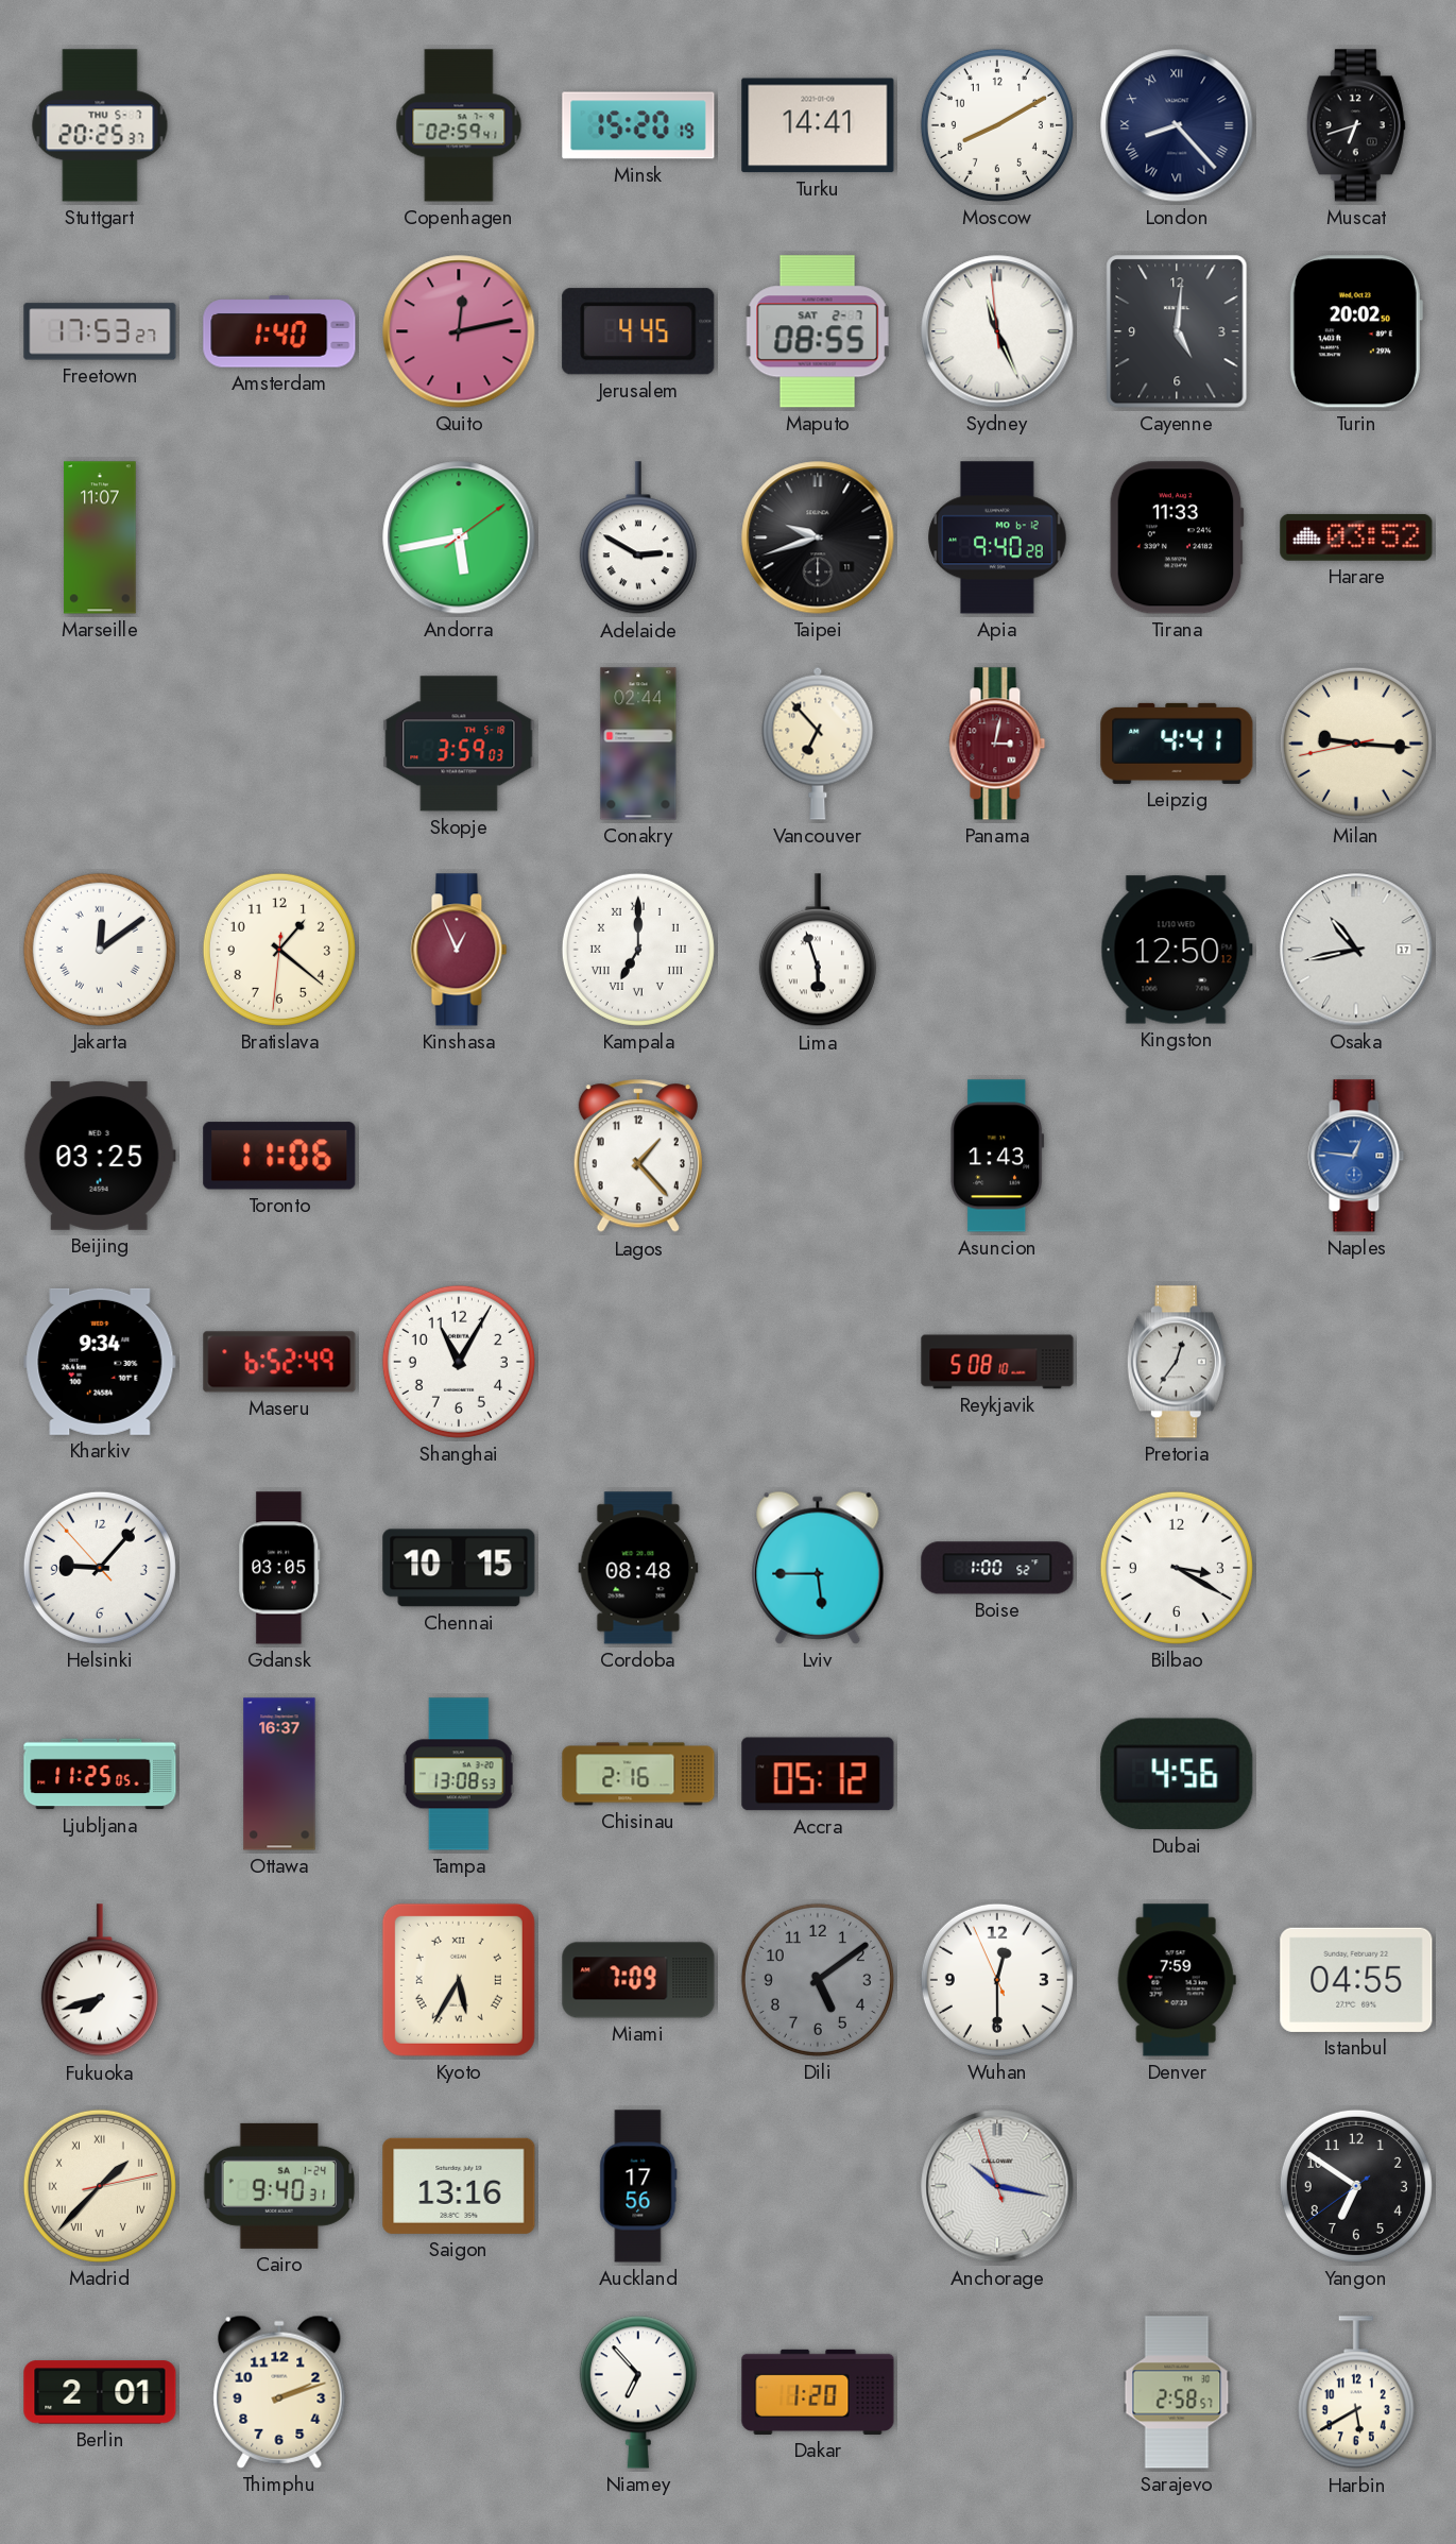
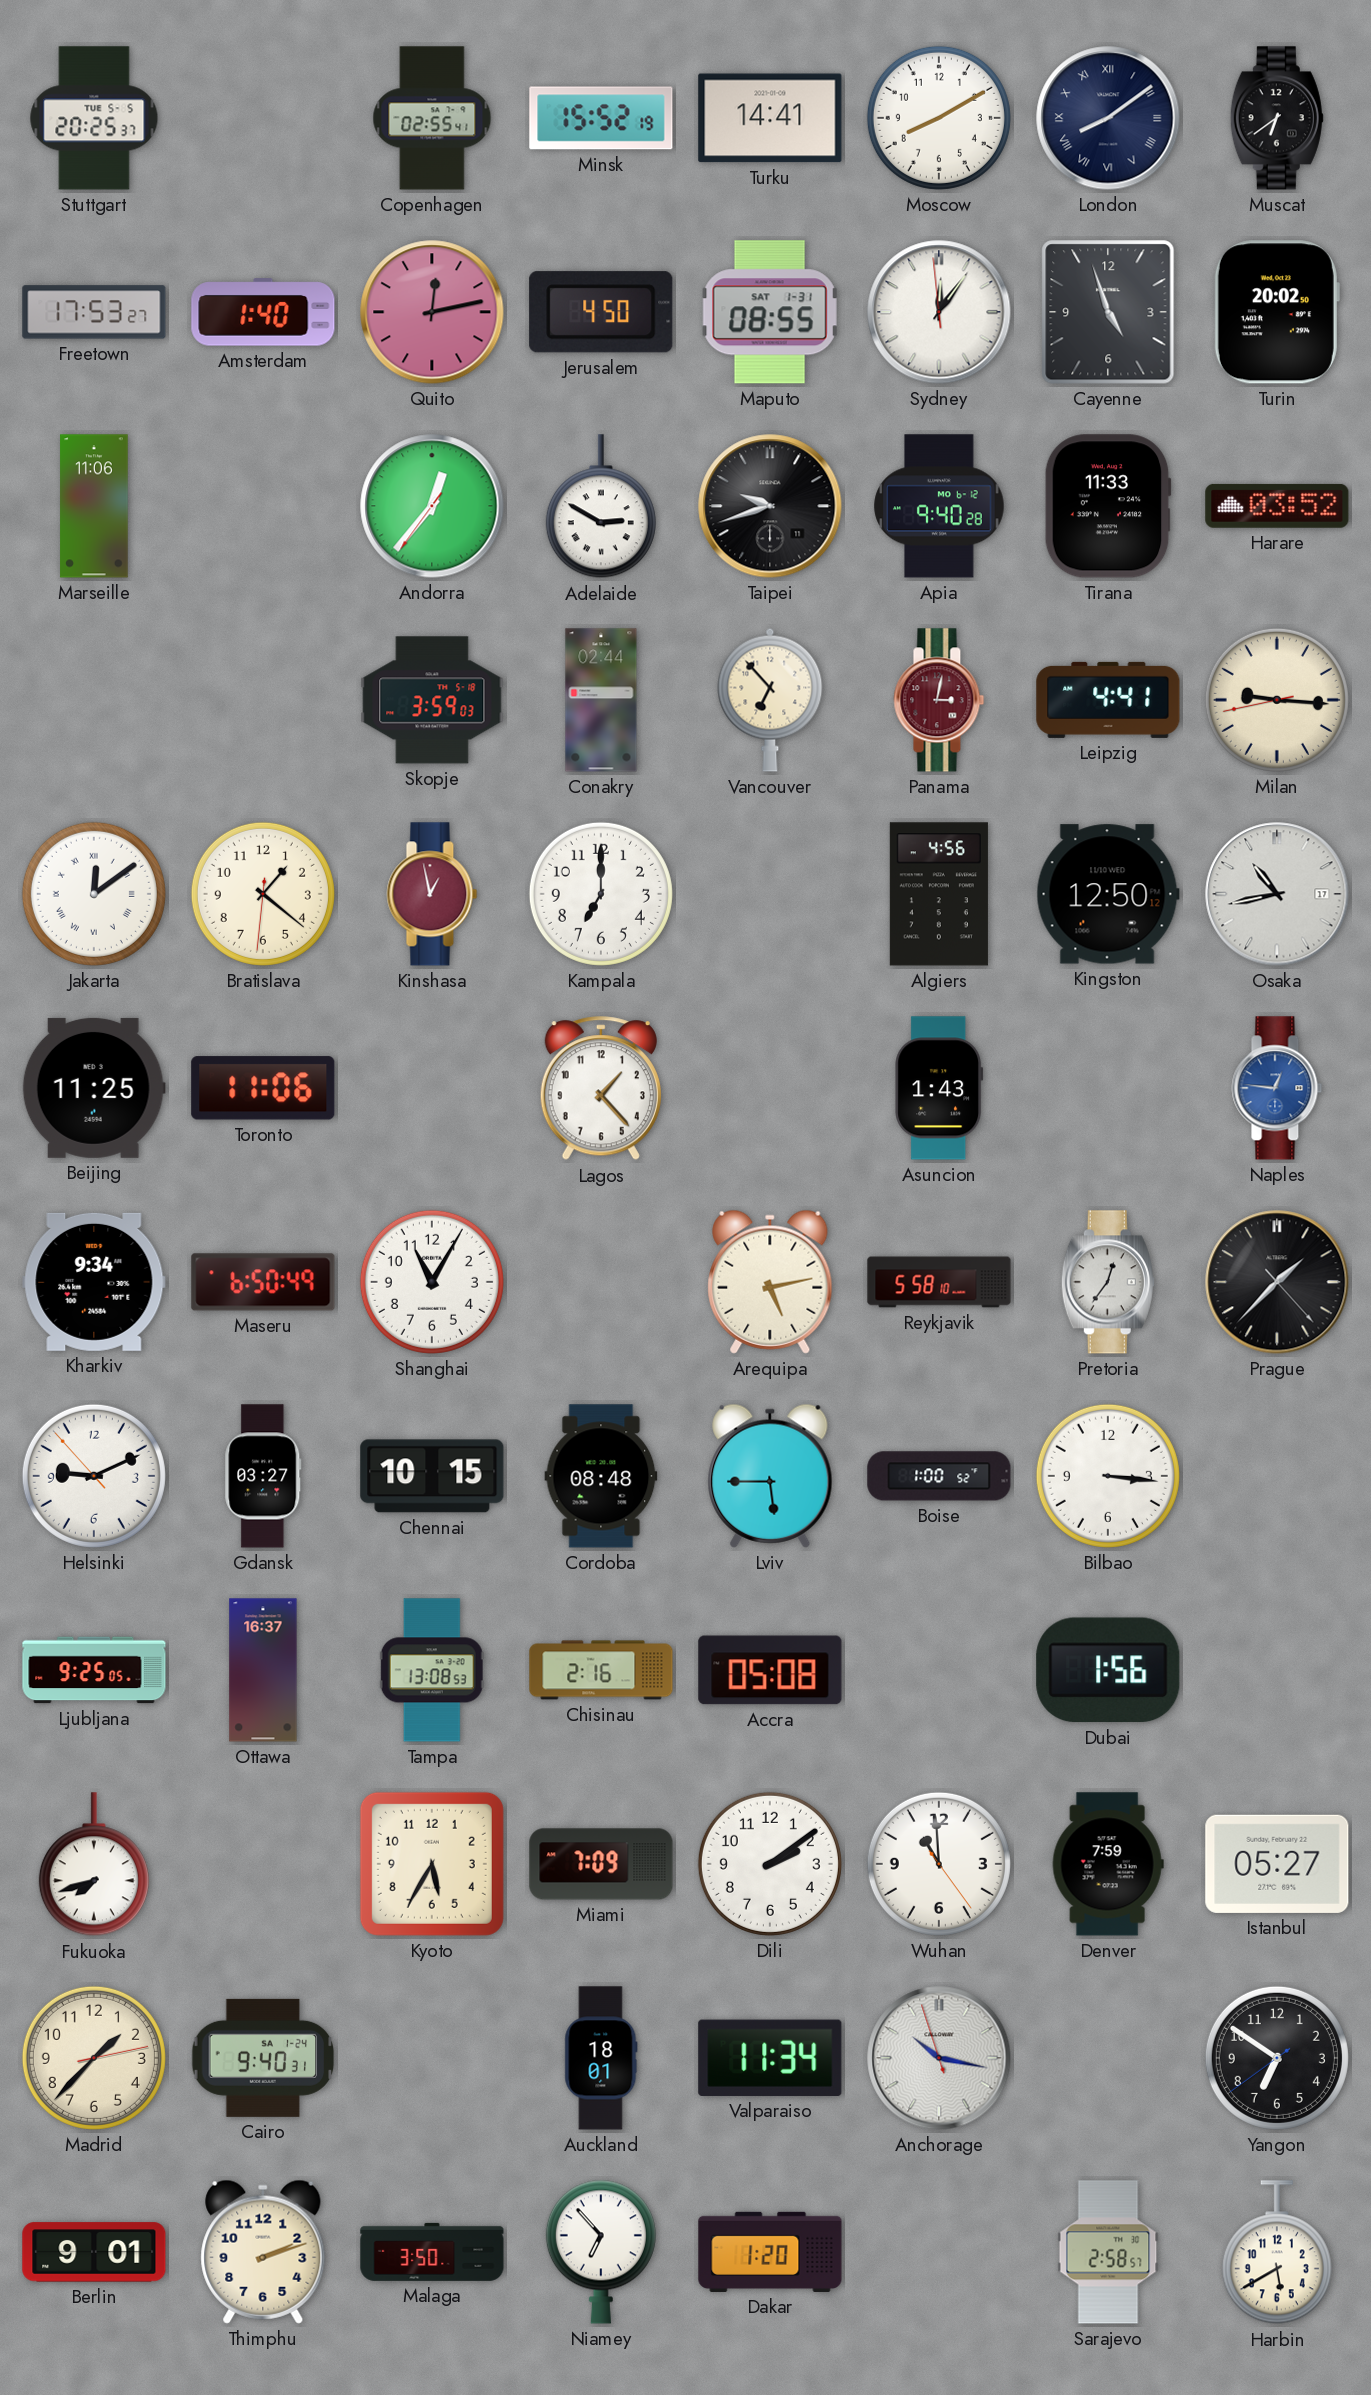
Stuttgart date: THU 5-7 -> TUE 5-5 (94, 118)
Copenhagen: 02:59 -> 02:55 (432, 118)
Minsk: 15:20 -> 15:52 (601, 118)
London: 8:23 -> 8:09 (1108, 118)
Muscat: 6:42 -> 6:39 (1277, 118)
Jerusalem: 4:45 -> 4:50 (601, 312)
Maputo date: SAT 2-7 -> SAT 1-31 (770, 312)
Sydney: 11:25 -> 12:05 (939, 312)
Cayenne: 5:01 -> 4:57 (1108, 312)
Marseille: 11:07 -> 11:06 (94, 506)
Andorra: 5:43 -> 12:36 (432, 506)
Kinshasa: 12:56 -> 12:58 (432, 894)
Kampala numerals: Roman -> Arabic (601, 894)
Lima: 5:57 -> none (818, 951)
Algiers: none -> 4:56 (939, 894)
Beijing: 03:25 -> 11:25 (94, 1088)
Maseru: 6:52 -> 6:50 (263, 1282)
Arequipa: none -> 5:13 (770, 1282)
Reykjavik: 5:08 -> 5:58 (939, 1282)
Prague: none -> 1:37 (1277, 1282)
Helsinki: 9:06 -> 9:10 (94, 1476)
Gdansk: 03:05 -> 03:27 (263, 1476)
Bilbao: 3:20 -> 3:16 (1108, 1476)
Ljubljana: 11:25 -> 9:25 (94, 1670)
Accra: 05:12 -> 05:08 (770, 1670)
Dubai: 4:56 -> 1:56 (1108, 1670)
Kyoto numerals: Roman -> Arabic (432, 1864)
Dili: 5:09 -> 2:09 (770, 1864)
Dili dial: grey -> white (770, 1864)
Wuhan: 12:29 -> 10:59 (939, 1864)
Istanbul: 04:55 -> 05:27 (1277, 1864)
Madrid numerals: Roman -> Arabic (94, 2058)
Saigon: 13:16 -> none (459, 2186)
Auckland: 17:56 -> 18:01 (601, 2058)
Valparaiso: none -> 11:34 (770, 2058)
Berlin: 2:01 -> 9:01 (94, 2252)
Malaga: none -> 3:50 (432, 2252)
